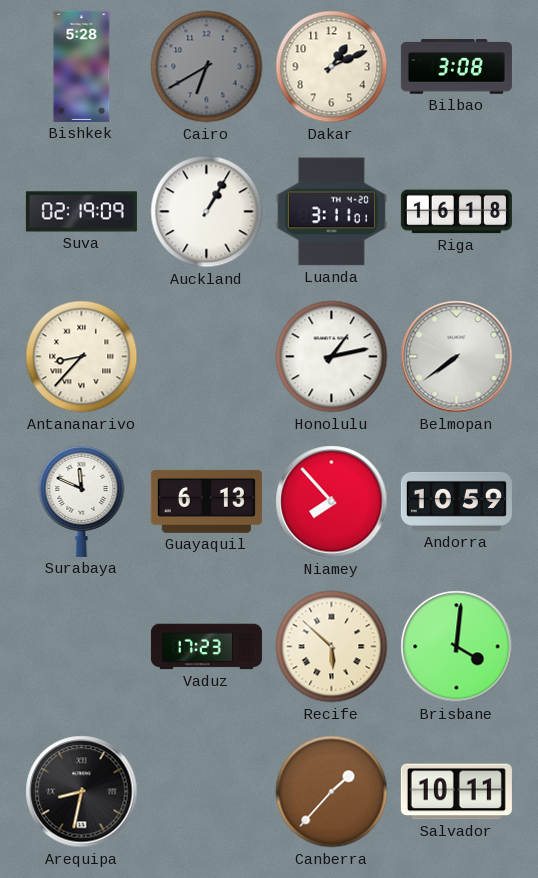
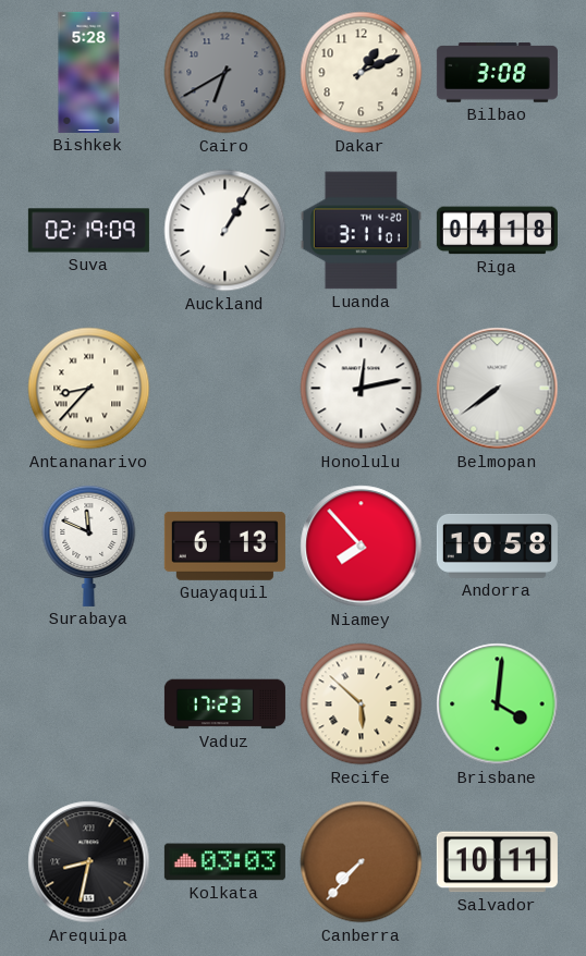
Riga: 16:18 -> 04:18 (497, 231)
Honolulu: 1:13 -> 12:13 (362, 389)
Andorra: 10:59 -> 10:58 (497, 546)
Kolkata: none -> 03:03 (224, 862)
Canberra: 1:37 -> 7:37 (362, 862)
